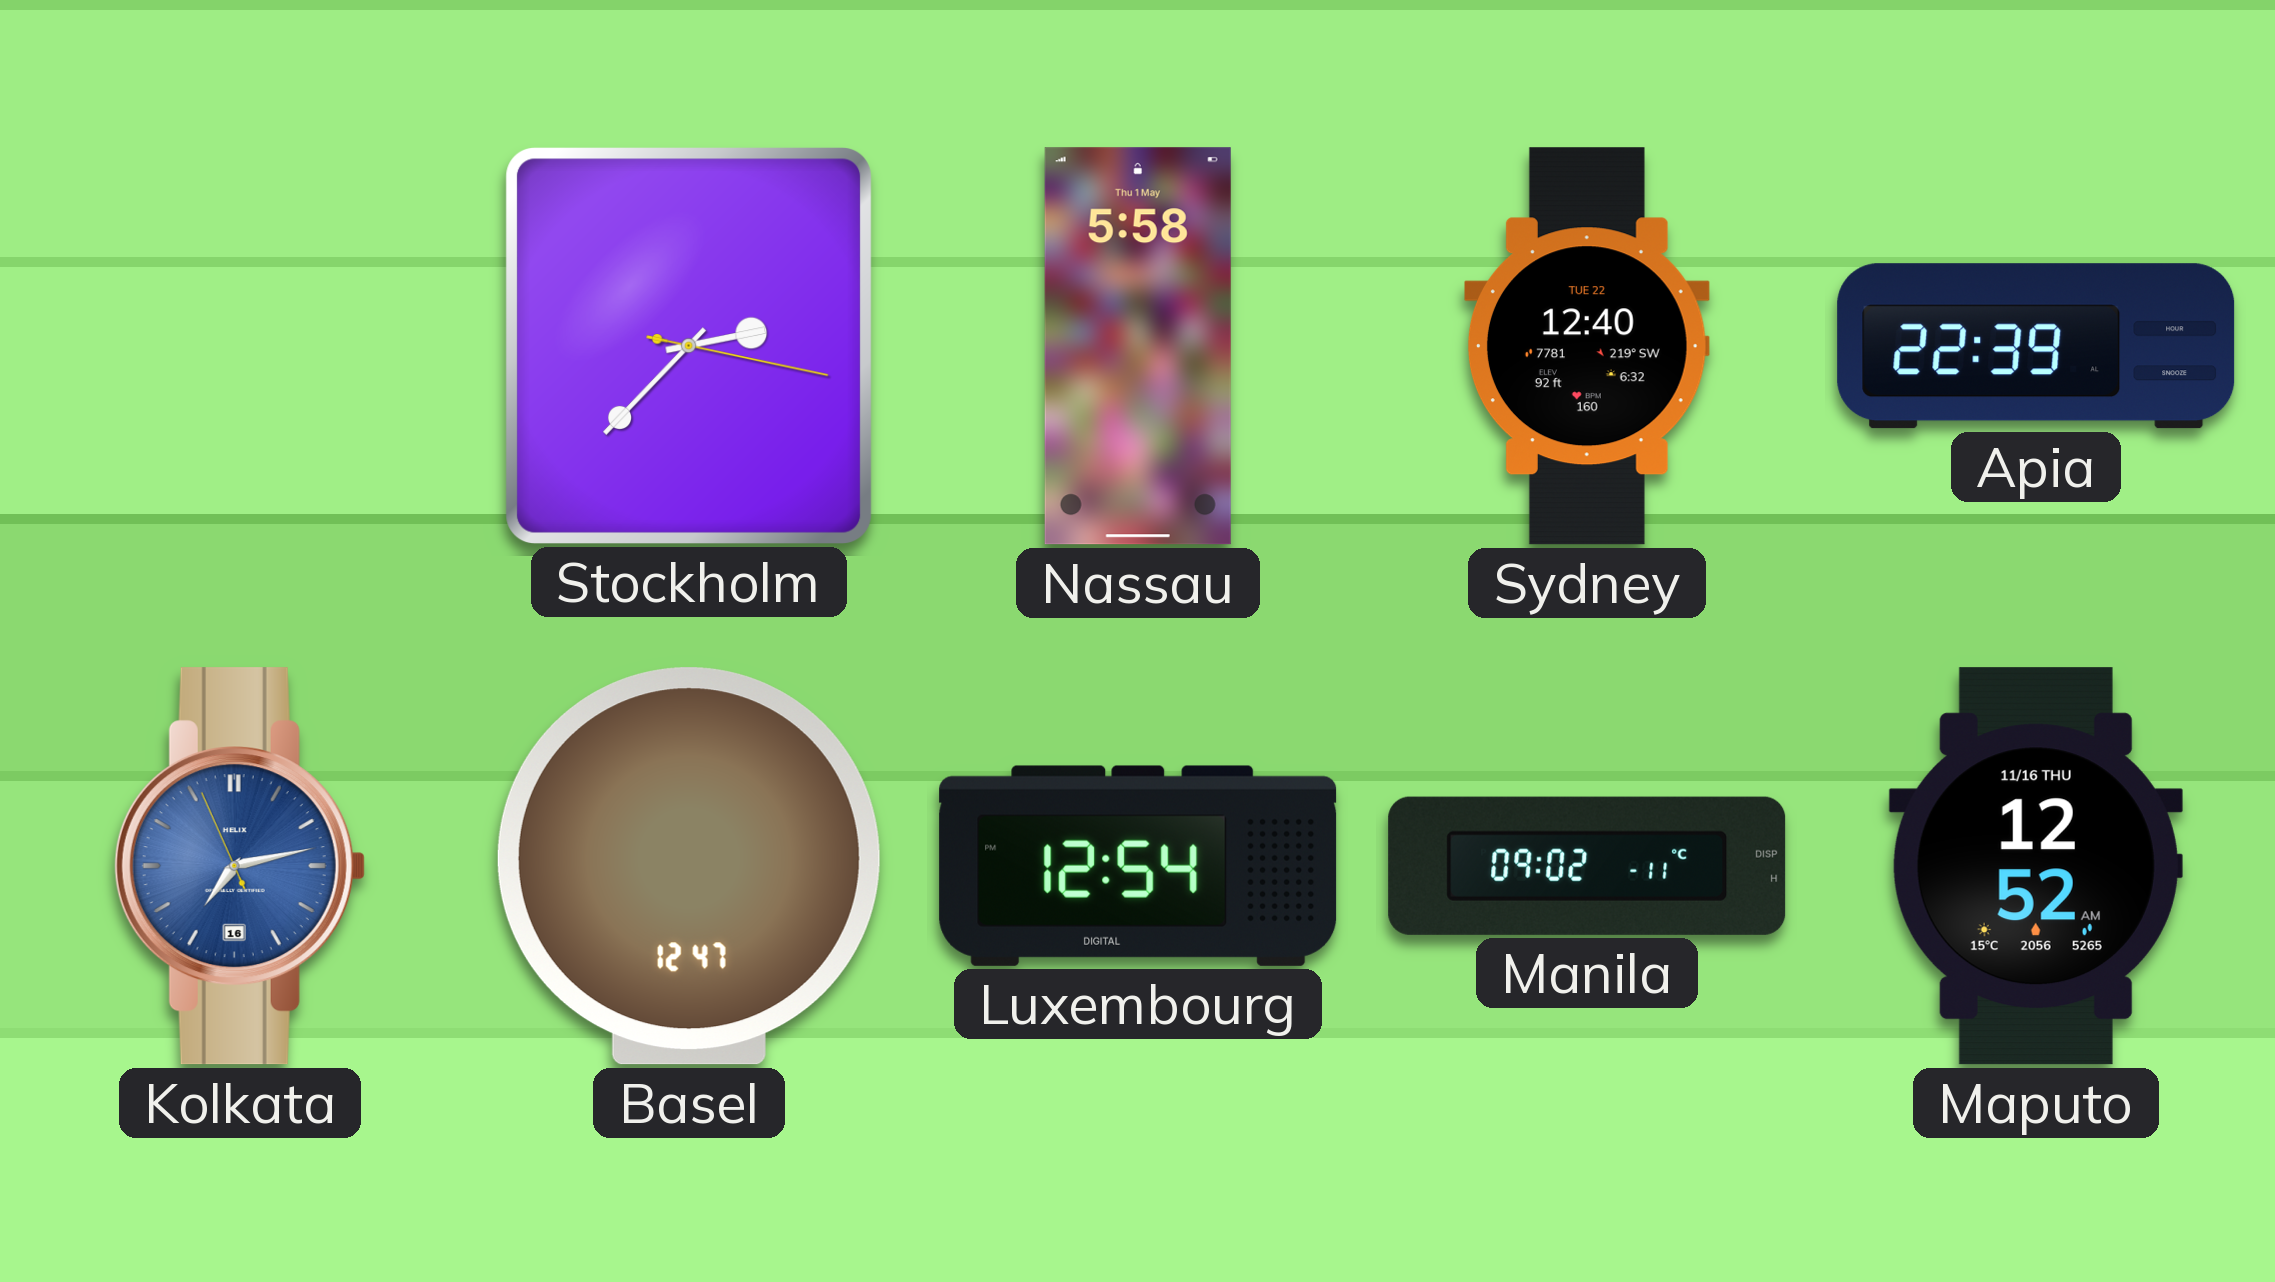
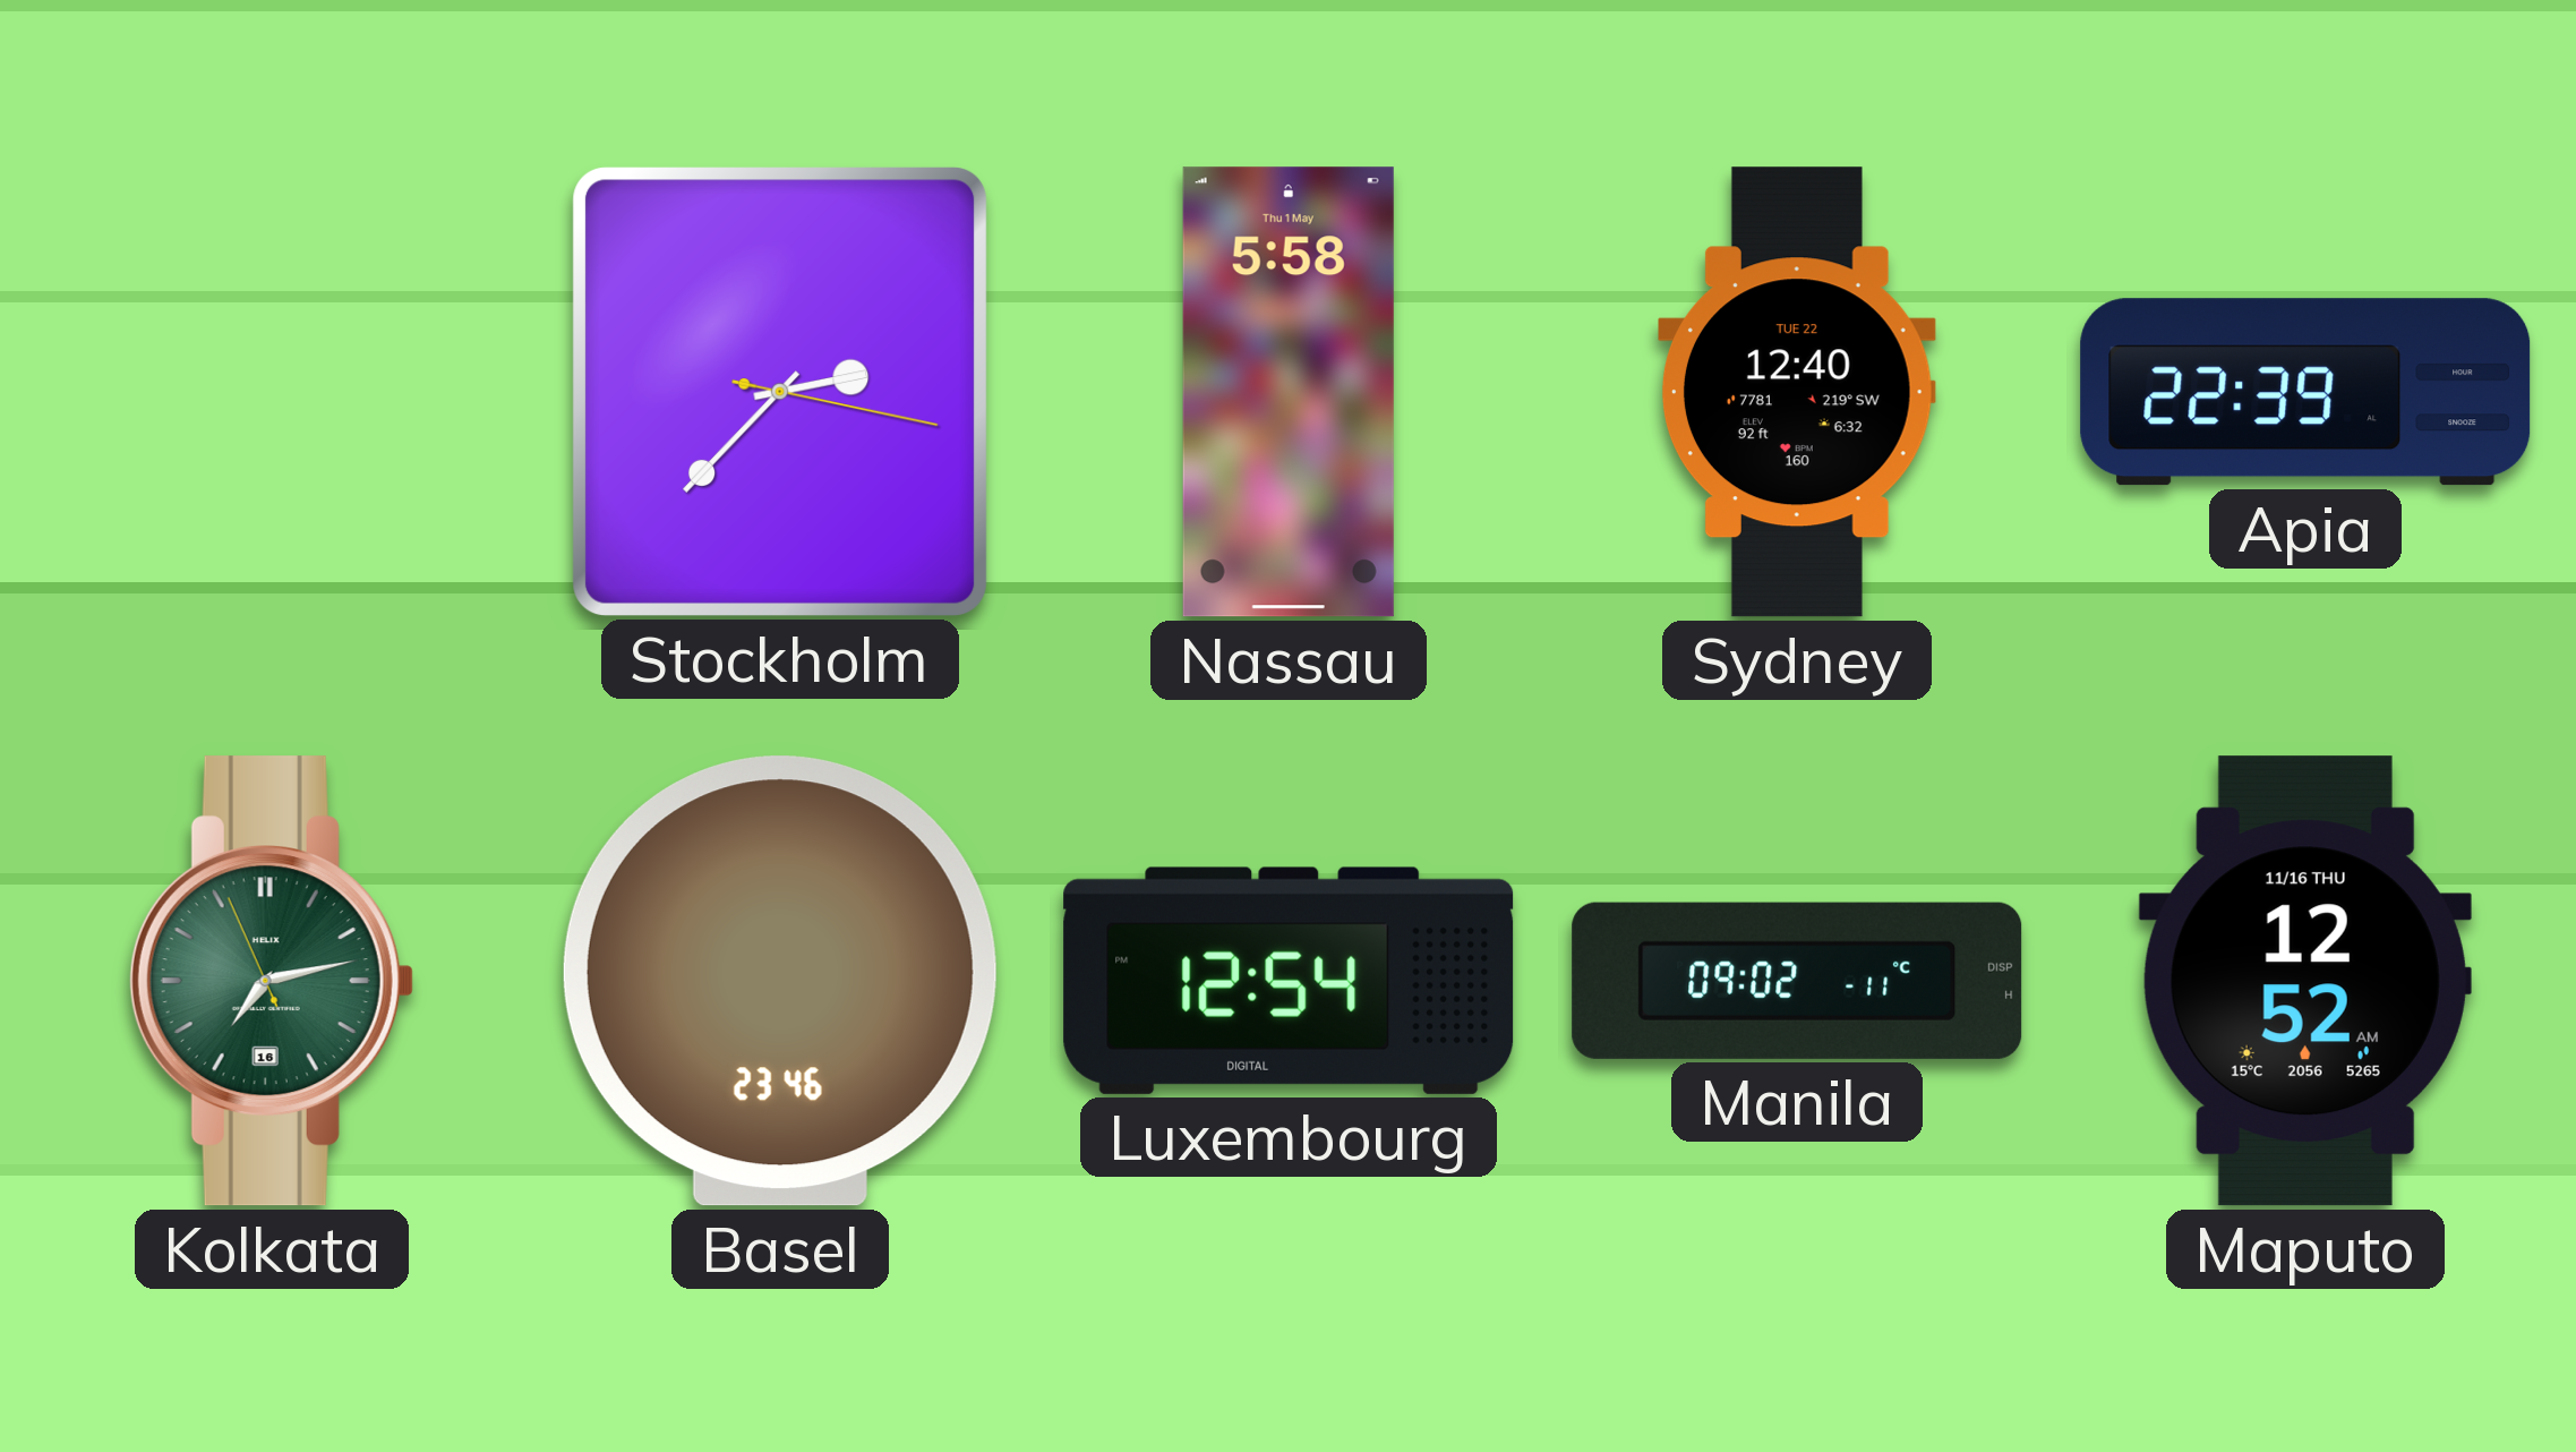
Kolkata dial: blue -> green (272, 981)
Basel: 12:47 -> 23:46 (780, 981)
